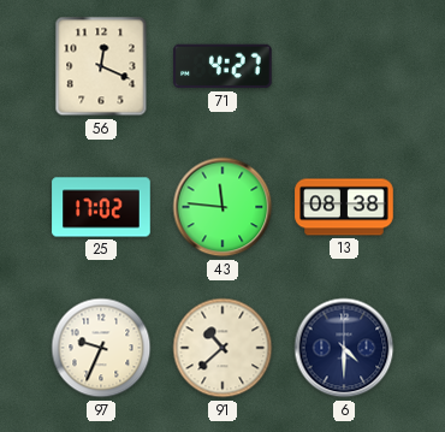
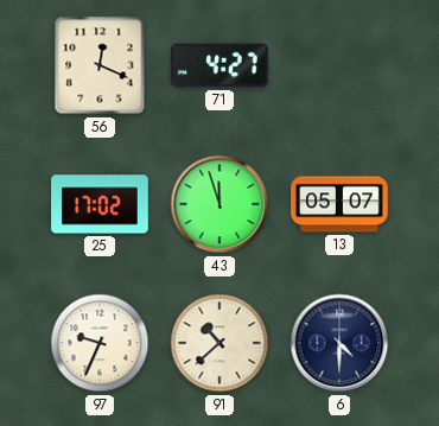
43: 11:46 -> 11:57 (220, 204)
13: 08:38 -> 05:07 (339, 204)
